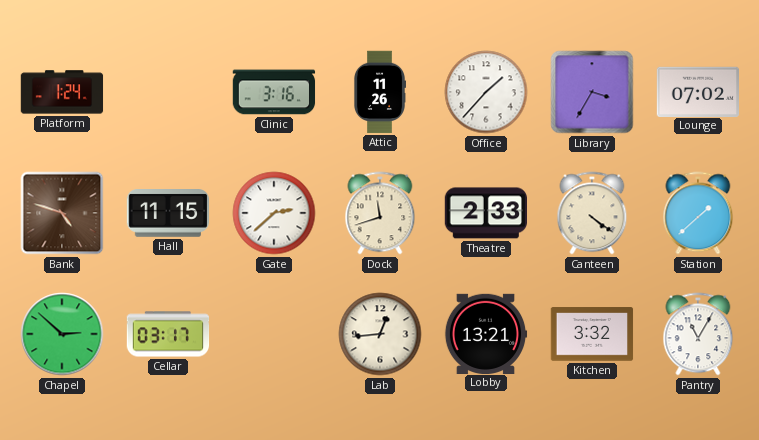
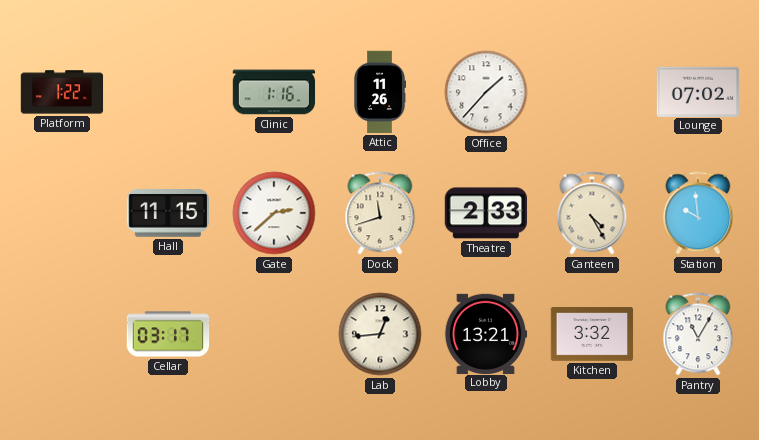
Platform: 1:24 -> 1:22 (62, 92)
Clinic: 3:16 -> 1:16 (274, 92)
Library: 3:35 -> none (592, 92)
Bank: 4:48 -> none (62, 213)
Canteen: 4:21 -> 4:25 (592, 213)
Station: 1:38 -> 9:59 (698, 213)
Chapel: 2:52 -> none (62, 334)
